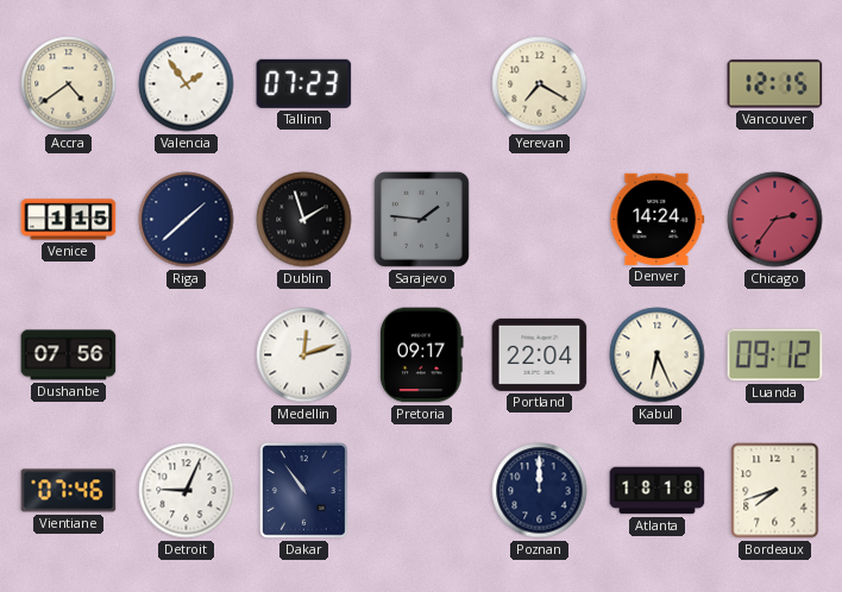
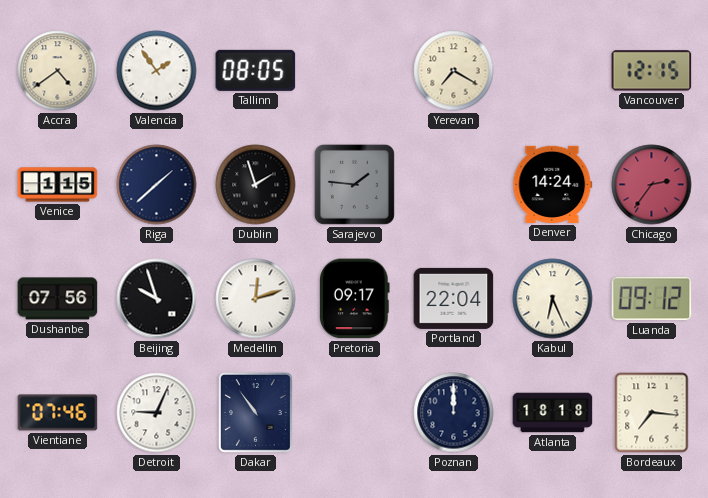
Tallinn: 07:23 -> 08:05 (256, 70)
Beijing: none -> 9:57 (157, 299)
Bordeaux: 7:42 -> 7:16 (652, 413)
